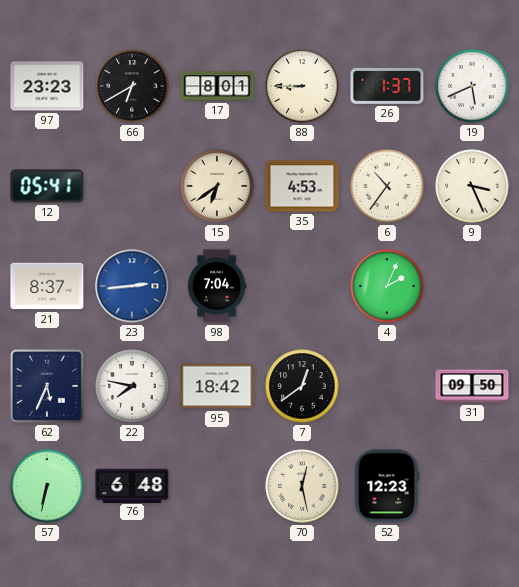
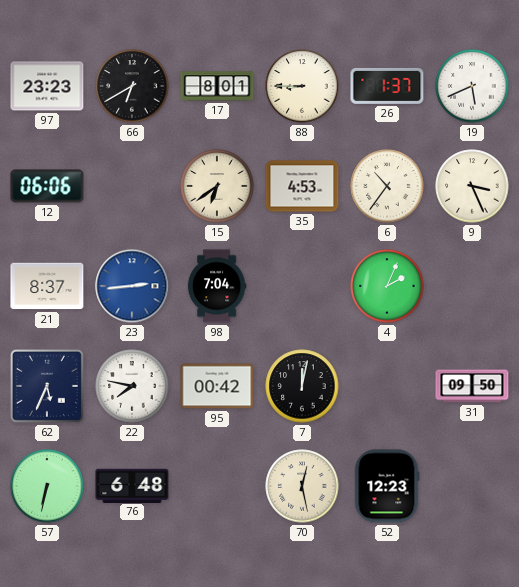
12: 05:41 -> 06:06 (47, 186)
95: 18:42 -> 00:42 (217, 386)
7: 12:39 -> 12:02 (302, 386)
